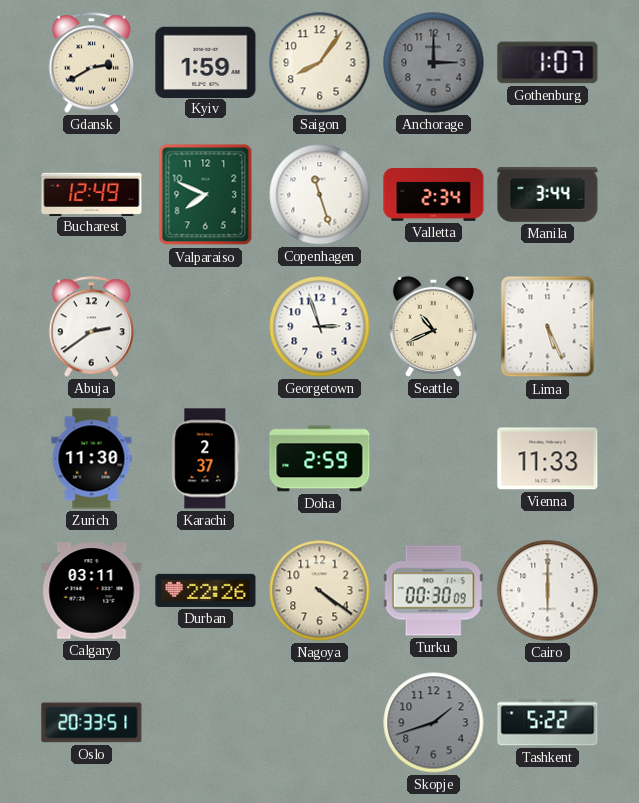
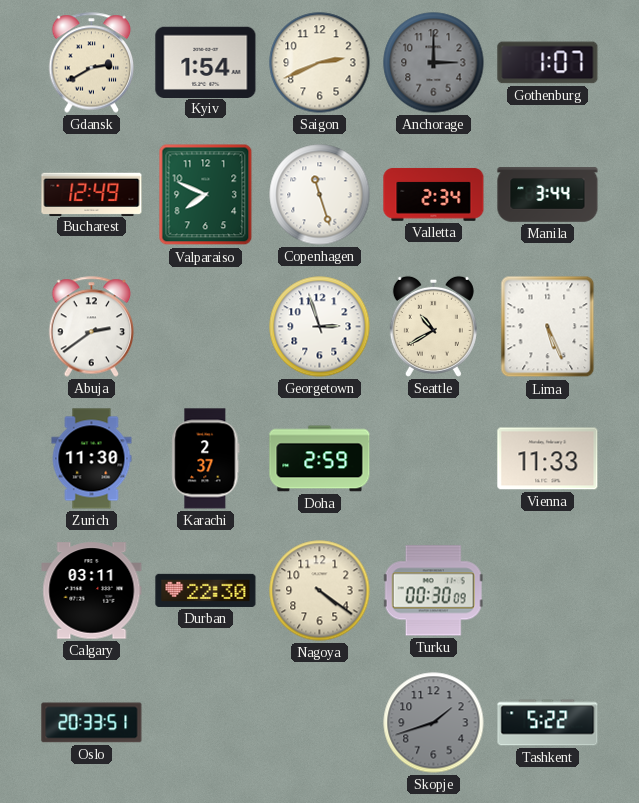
Kyiv: 1:59 -> 1:54 (206, 62)
Saigon: 8:06 -> 2:41 (320, 63)
Seattle: 10:41 -> 10:40 (433, 326)
Durban: 22:26 -> 22:30 (206, 590)
Cairo: 6:00 -> none (548, 591)
